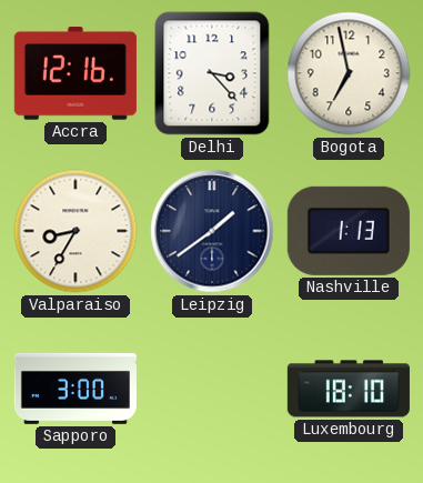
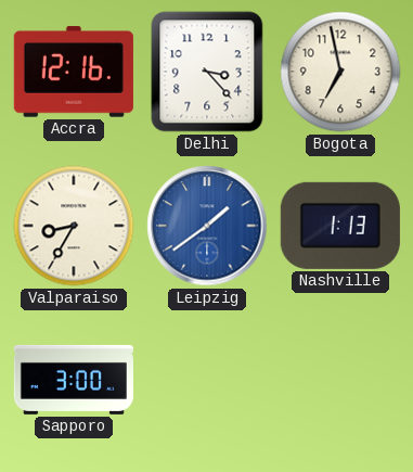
Leipzig dial: navy -> blue (207, 226)
Luxembourg: 18:10 -> none (349, 389)
